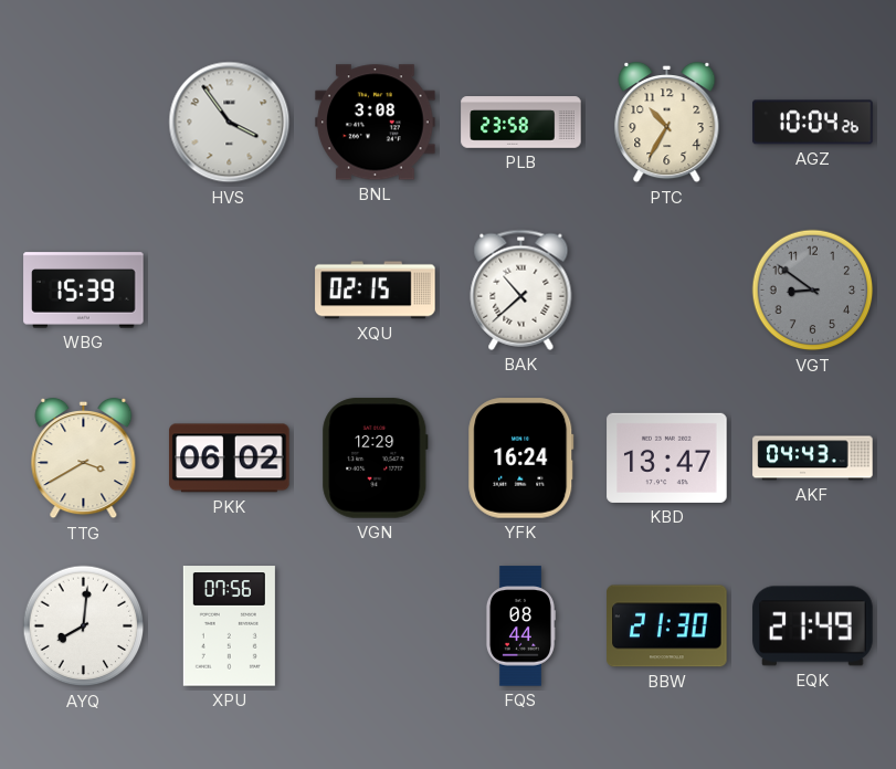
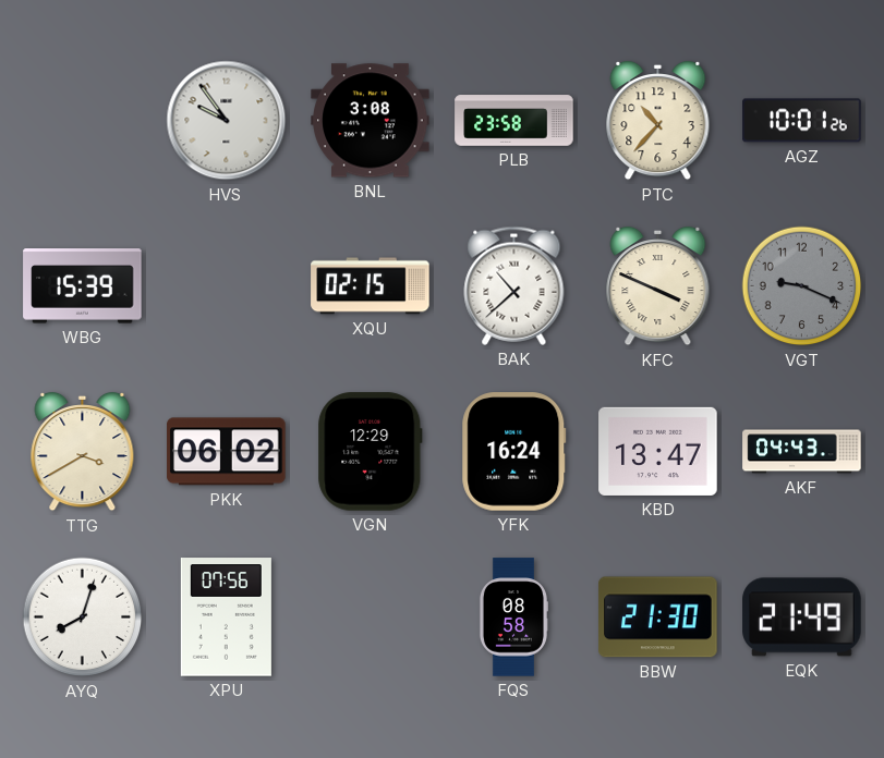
HVS: 3:54 -> 9:54 (227, 121)
PTC: 10:35 -> 10:37 (658, 121)
AGZ: 10:04 -> 10:01 (802, 121)
KFC: none -> 3:49 (658, 286)
VGT: 8:51 -> 9:19 (802, 286)
AYQ: 8:01 -> 8:03 (83, 618)
FQS: 08:44 -> 08:58 (512, 618)
